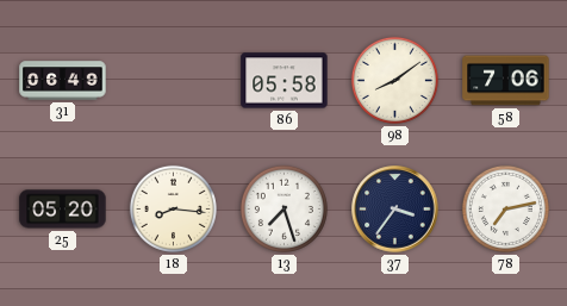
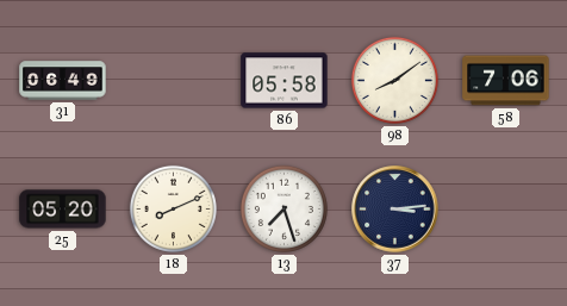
18: 8:16 -> 8:11 (173, 208)
37: 3:36 -> 3:14 (395, 210)
78: 7:13 -> none (505, 208)
